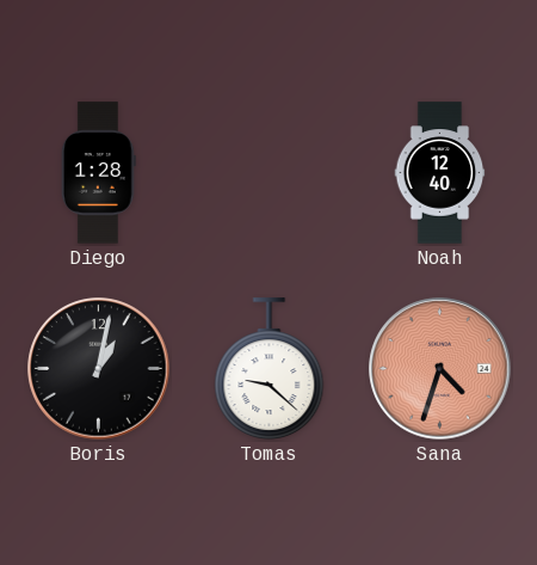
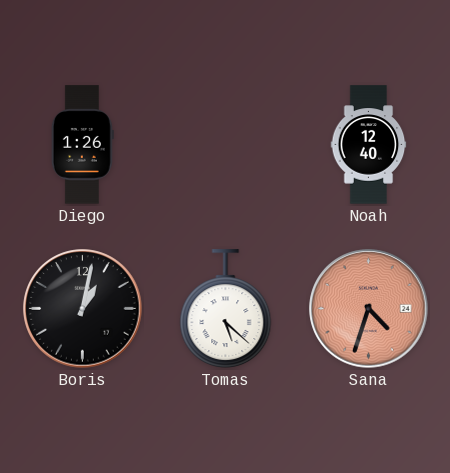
Diego: 1:28 -> 1:26 (82, 145)
Tomas: 9:22 -> 5:22 (226, 309)
